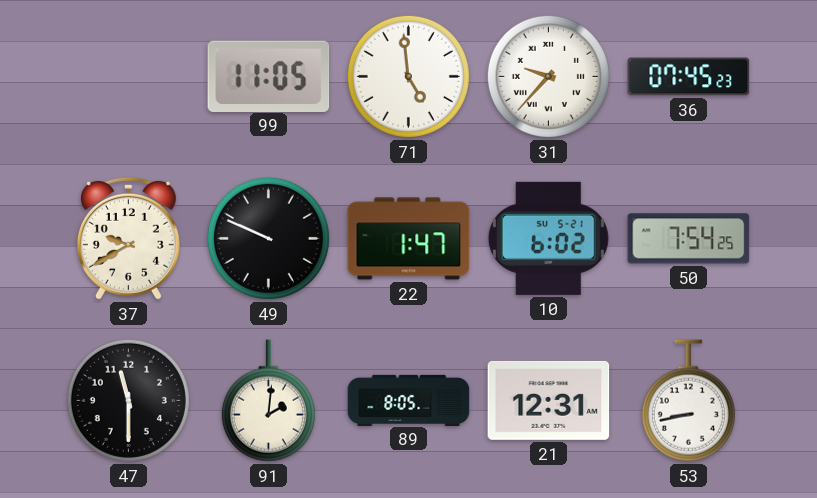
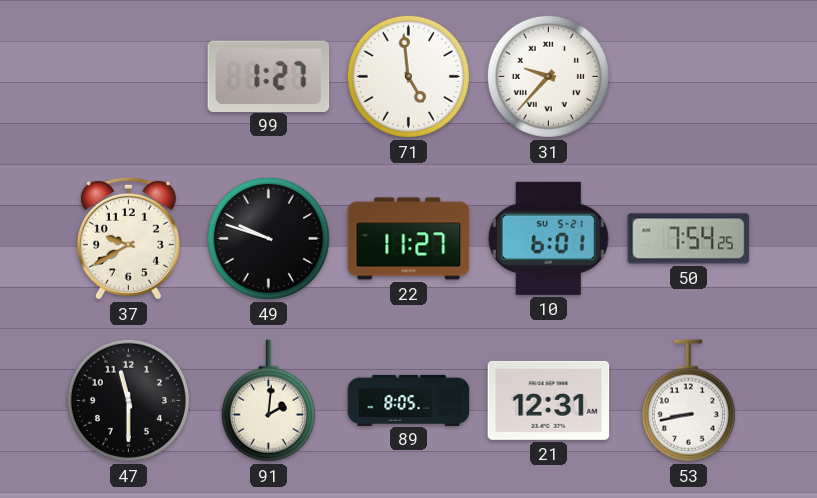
99: 11:05 -> 1:27 (269, 76)
36: 07:45 -> none (689, 77)
49: 9:49 -> 9:48 (268, 238)
22: 1:47 -> 11:27 (409, 239)
10: 6:02 -> 6:01 (548, 238)
